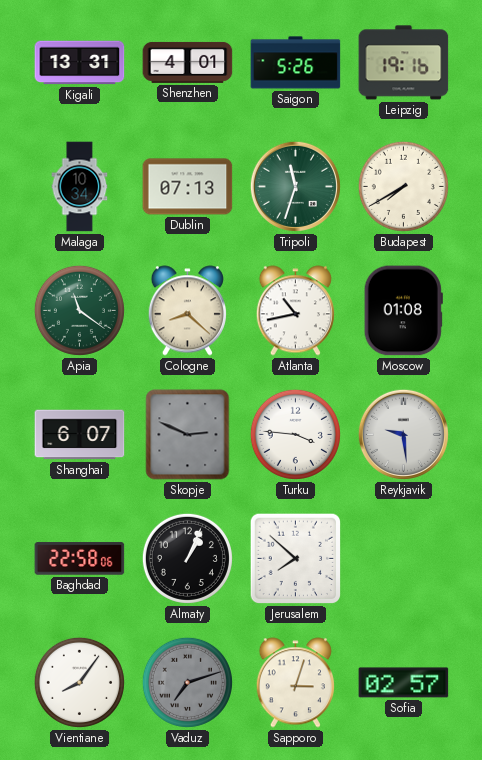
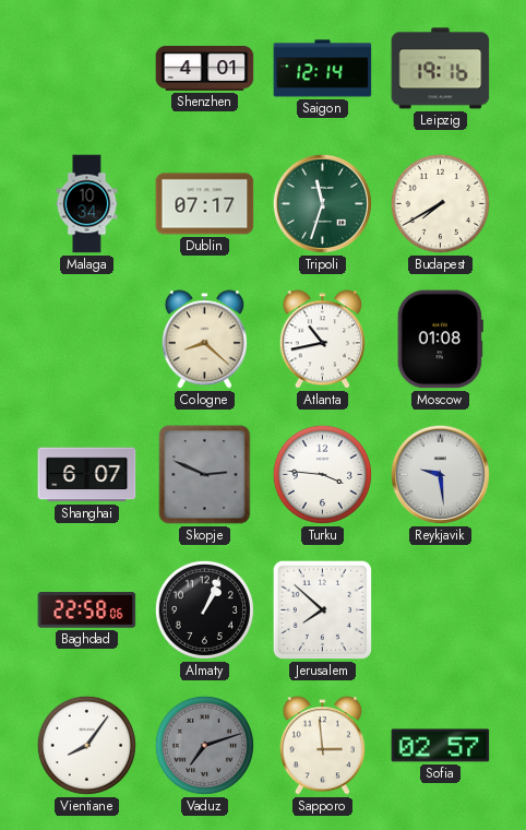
Kigali: 13:31 -> none (80, 63)
Saigon: 5:26 -> 12:14 (323, 69)
Dublin: 07:13 -> 07:17 (205, 204)
Apia: 11:21 -> none (79, 310)
Sapporo: 3:03 -> 2:59 (322, 746)
